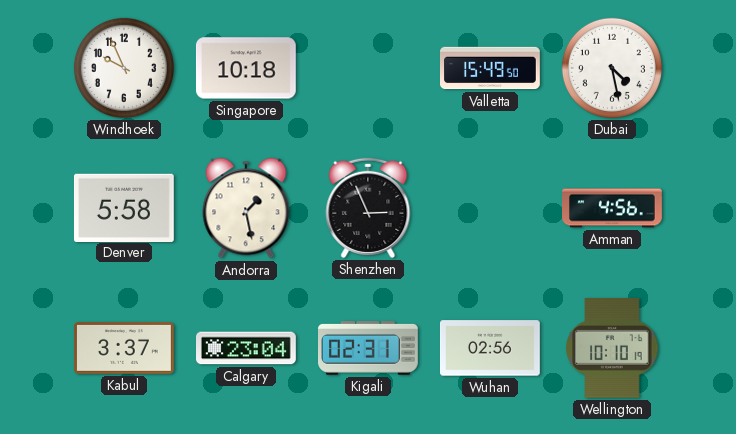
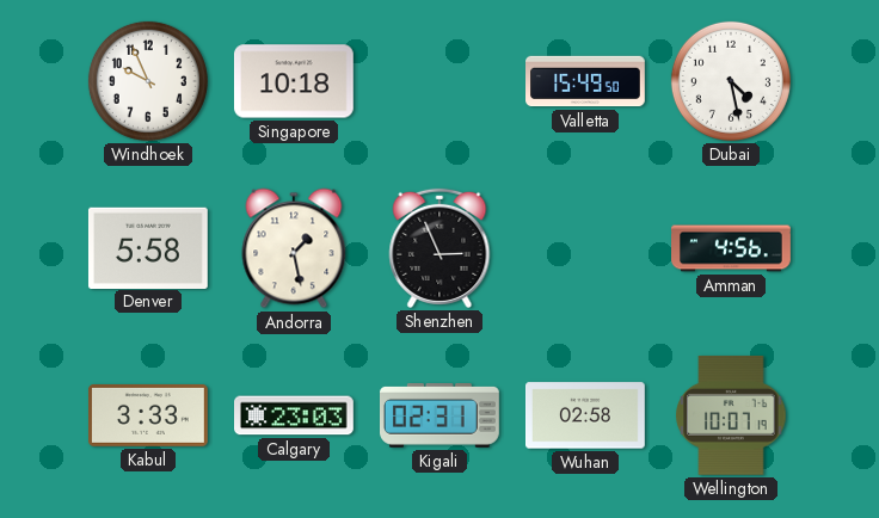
Kabul: 3:37 -> 3:33 (148, 415)
Calgary: 23:04 -> 23:03 (295, 415)
Wuhan: 02:56 -> 02:58 (586, 415)
Wellington: 10:10 -> 10:07 (731, 415)
